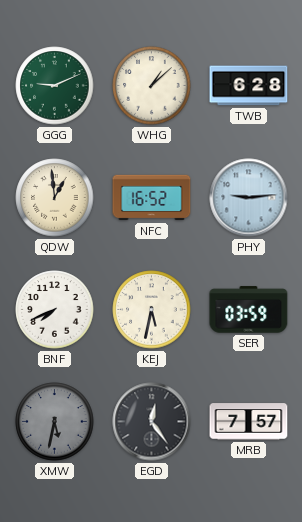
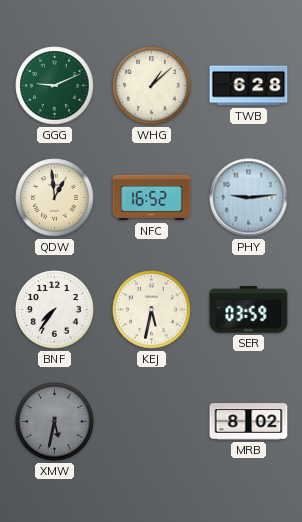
BNF: 7:41 -> 7:36 (55, 310)
EGD: 12:24 -> none (152, 422)
MRB: 7:57 -> 8:02 (249, 422)
